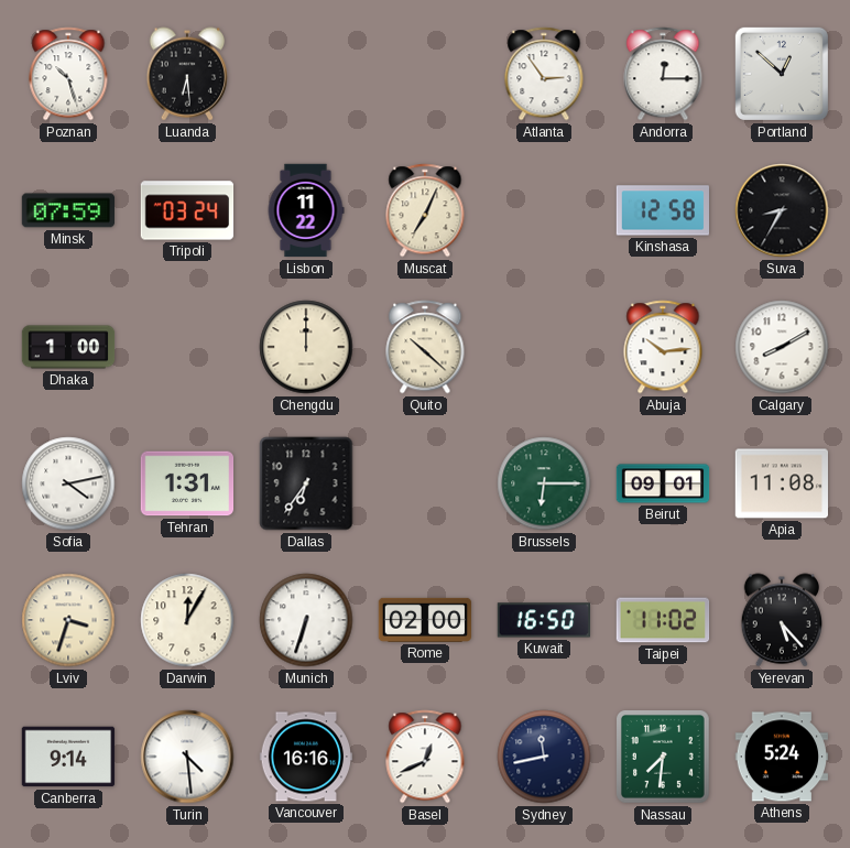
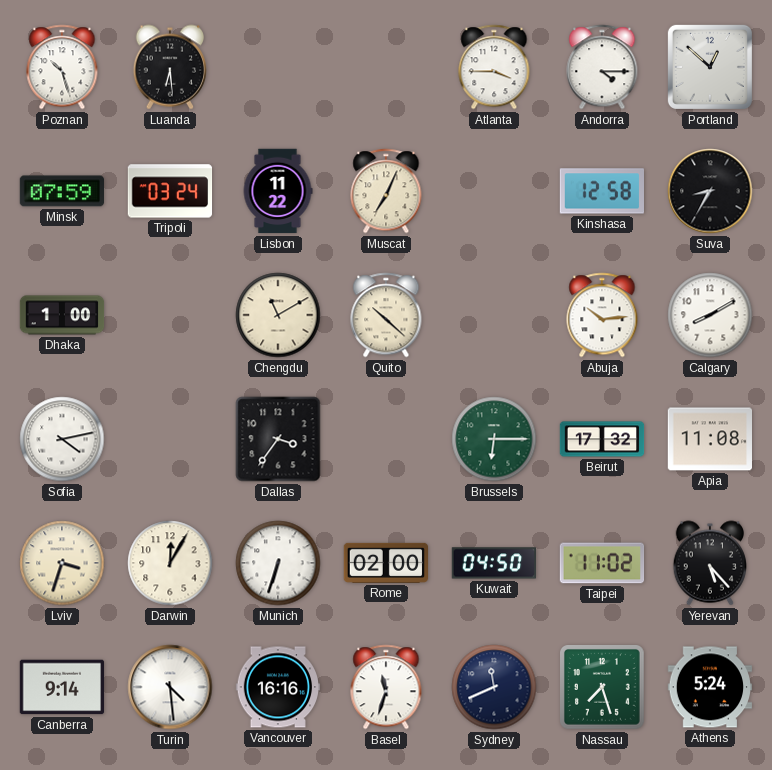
Atlanta: 2:54 -> 3:45 (494, 67)
Andorra: 12:15 -> 4:15 (602, 67)
Chengdu: 12:00 -> 11:10 (278, 315)
Tehran: 1:31 -> none (187, 483)
Dallas: 6:36 -> 3:36 (278, 439)
Beirut: 09:01 -> 17:32 (602, 439)
Kuwait: 16:50 -> 04:50 (493, 563)
Basel: 12:41 -> 11:33 (386, 687)
Sydney: 11:43 -> 11:41 (494, 687)
Nassau: 7:31 -> 7:27 (603, 688)
